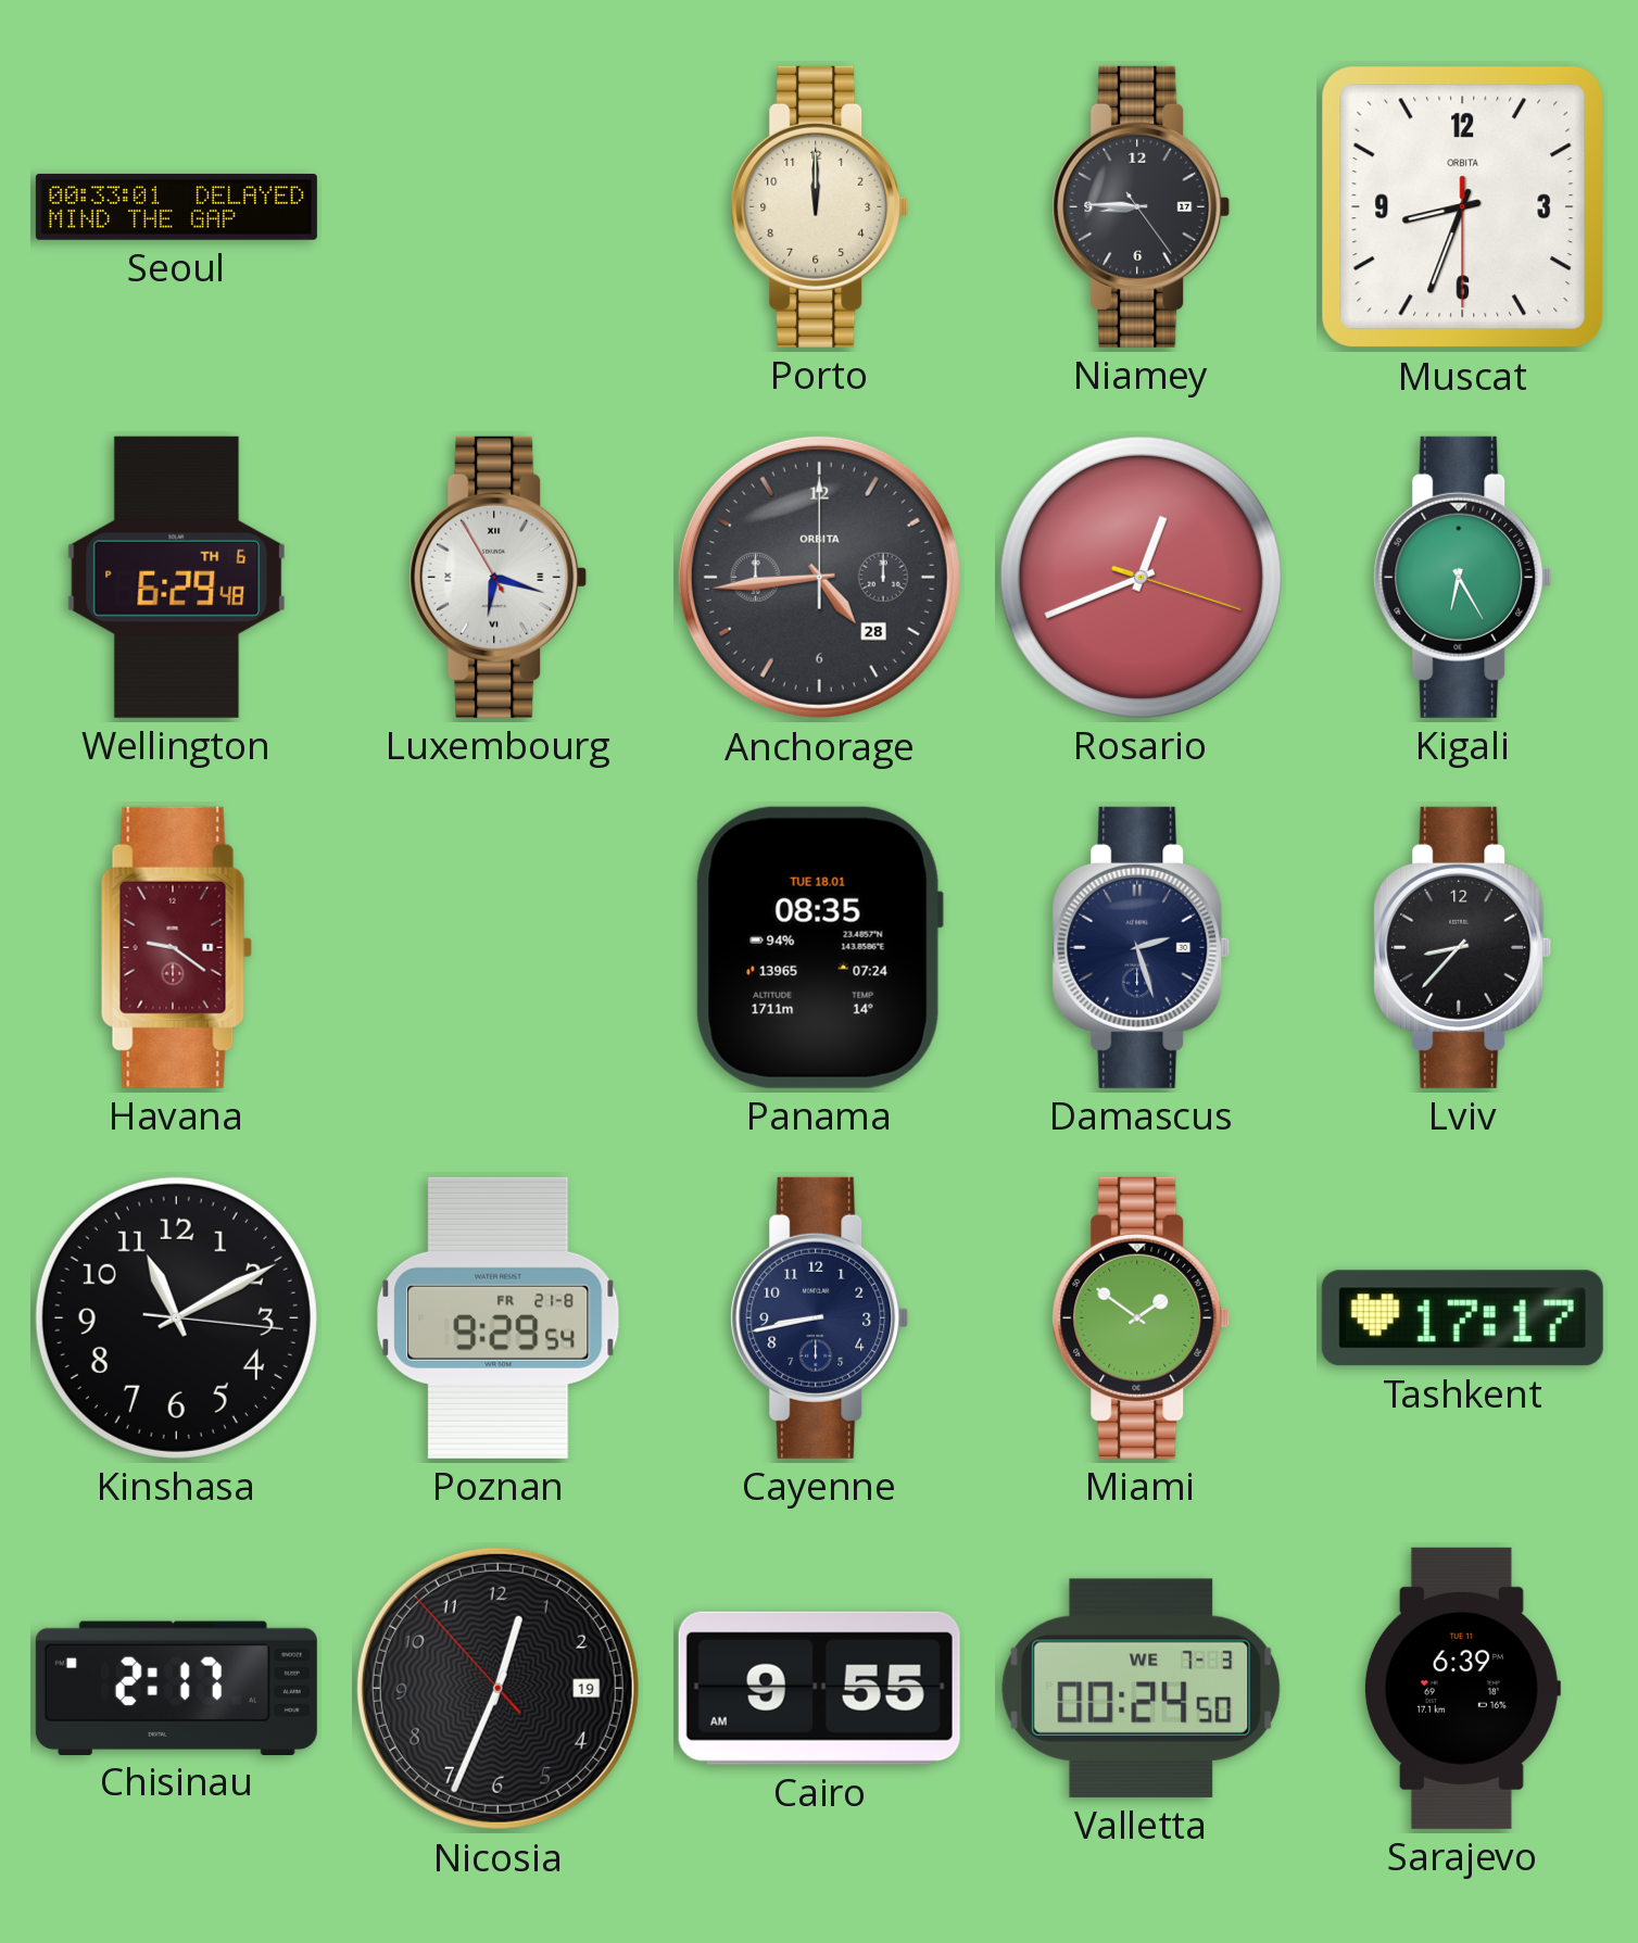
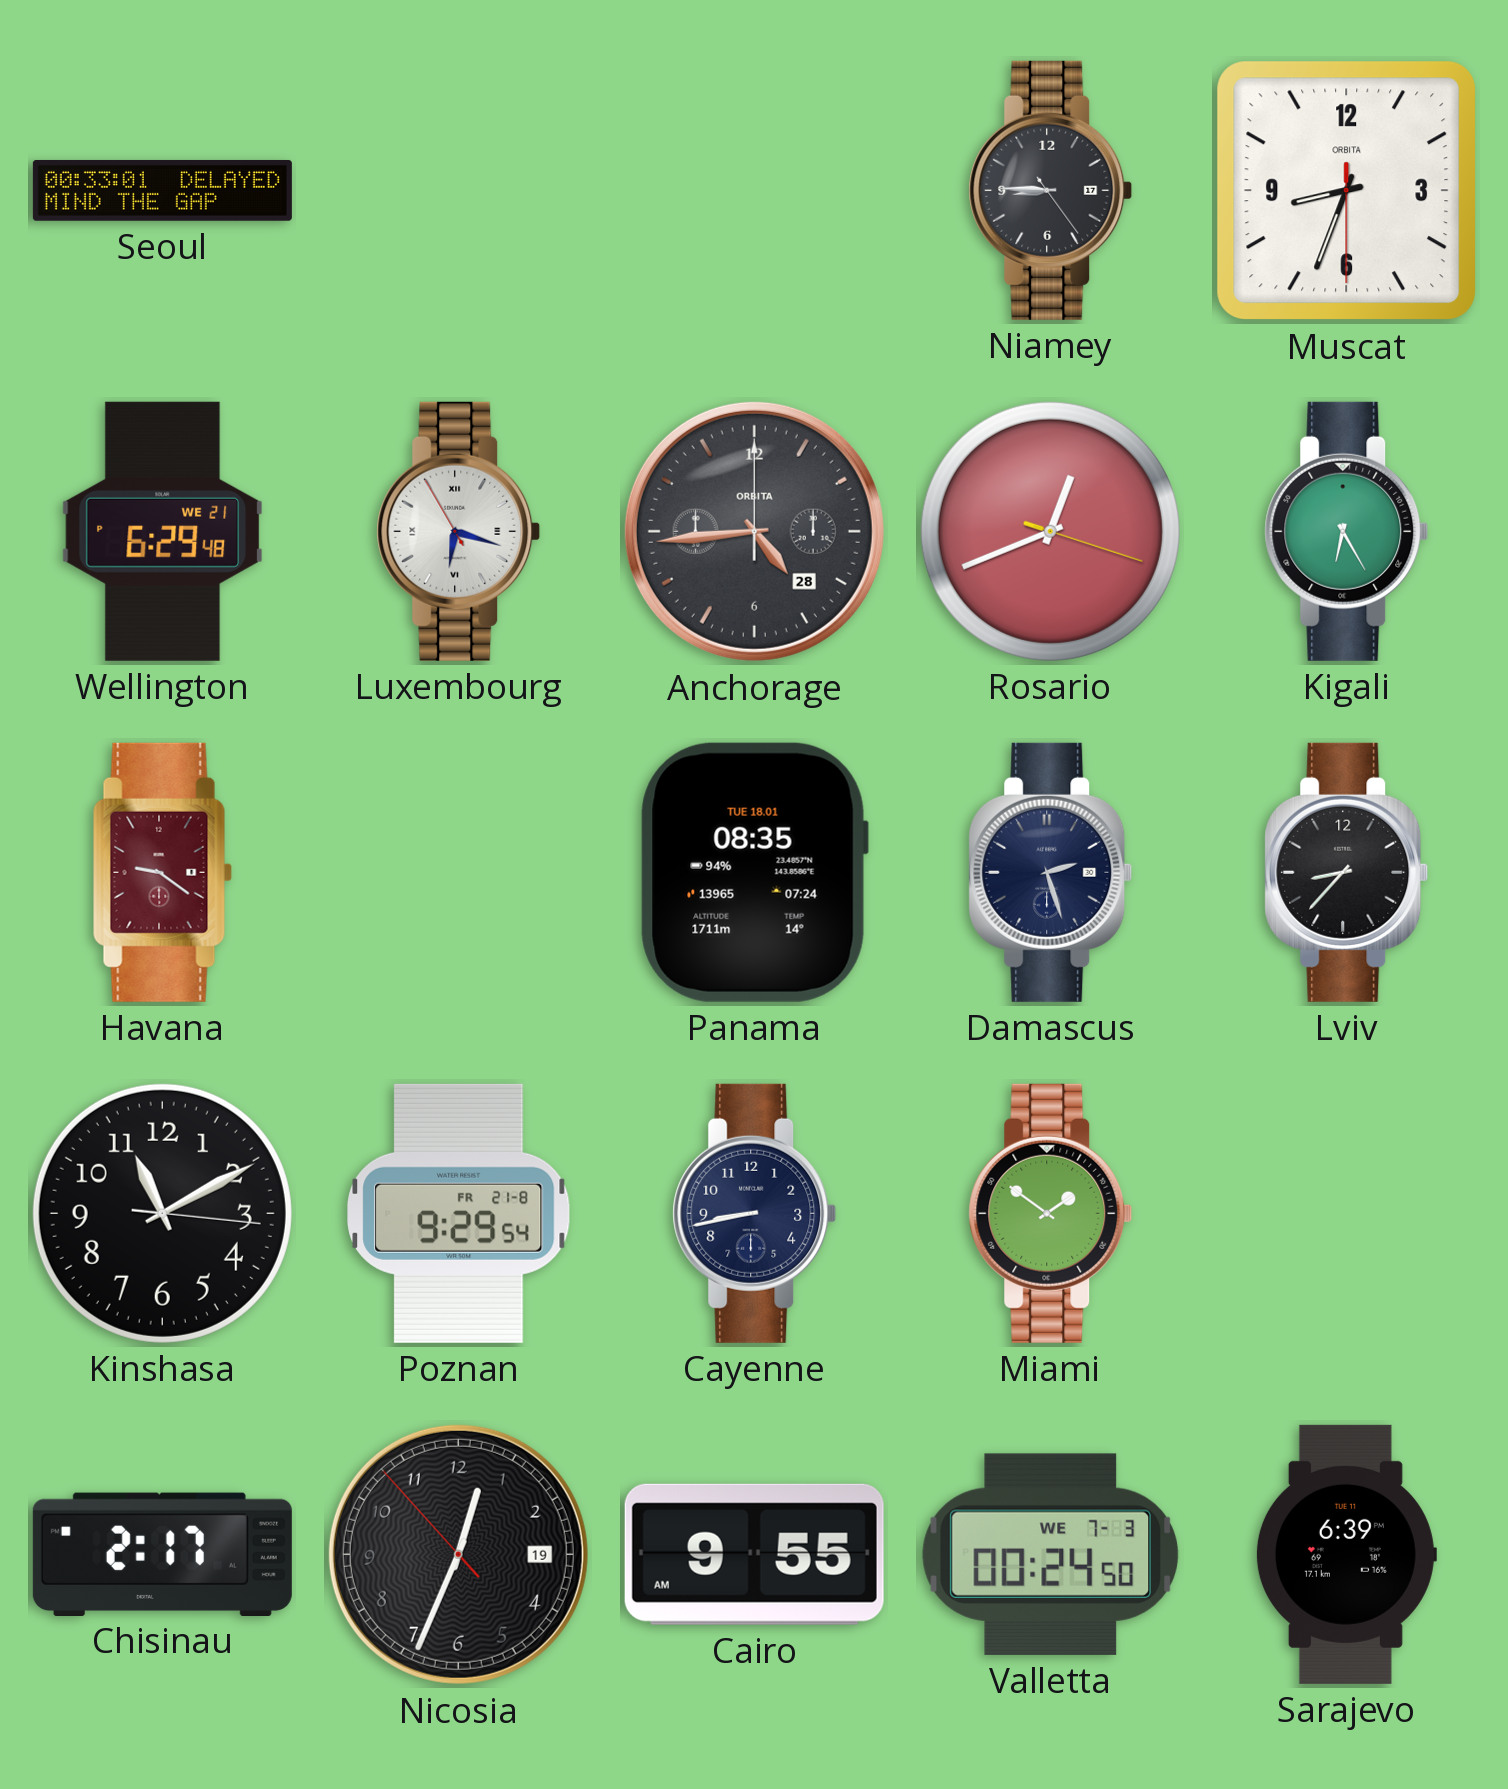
Porto: 12:00 -> none (820, 206)
Wellington date: TH 6 -> WE 21 (163, 531)
Tashkent: 17:17 -> none (1462, 1319)
